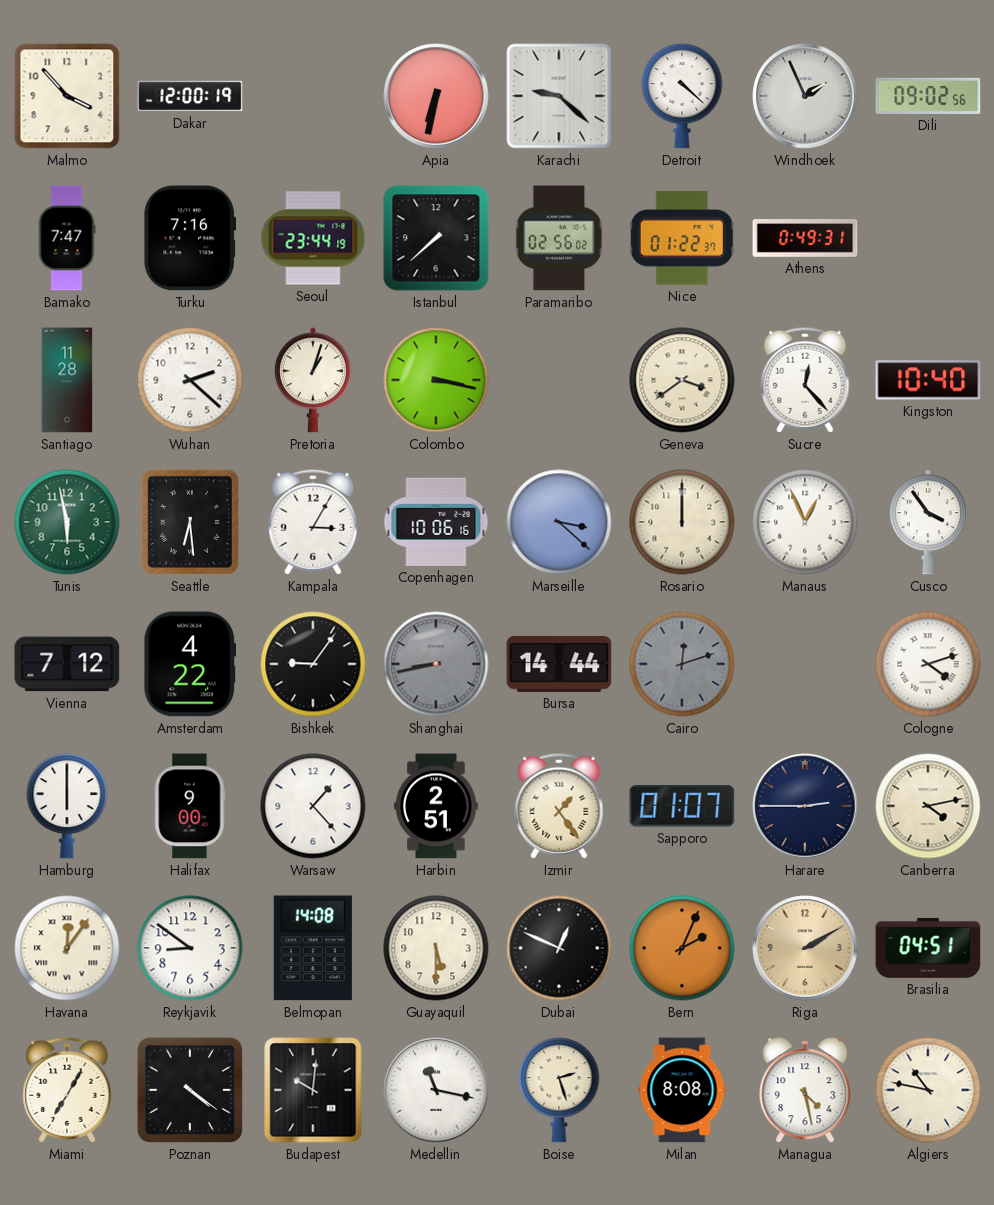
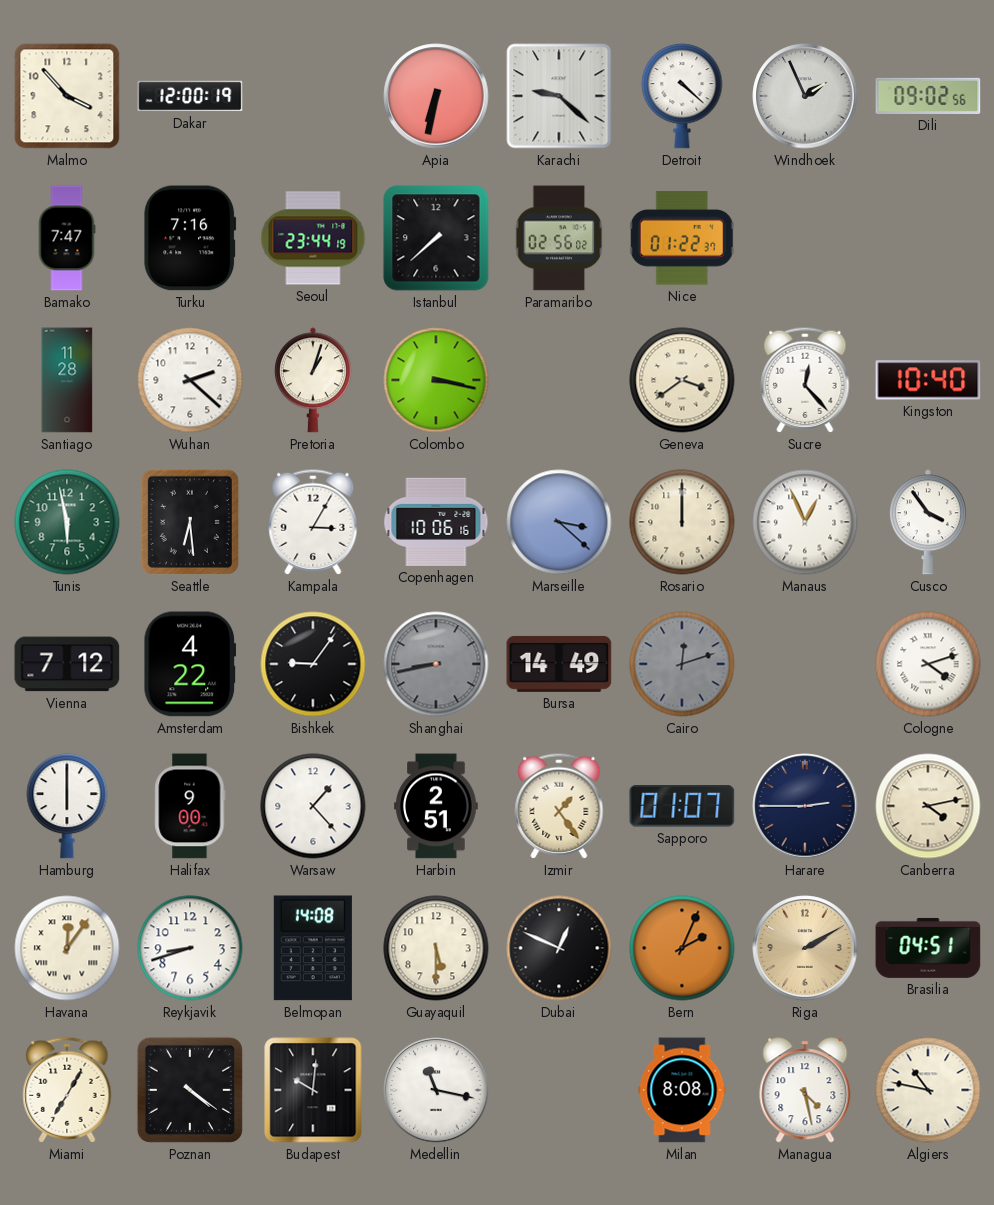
Athens: 0:49 -> none (805, 238)
Bursa: 14:44 -> 14:49 (559, 664)
Reykjavik: 8:51 -> 8:42 (190, 948)
Boise: 2:27 -> none (559, 1090)
